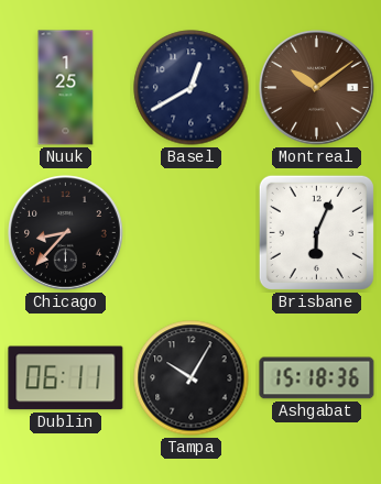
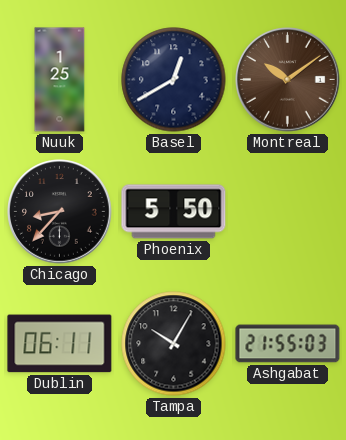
Phoenix: none -> 5:50 (174, 212)
Brisbane: 6:04 -> none (316, 232)
Ashgabat: 15:18 -> 21:55 (288, 344)
